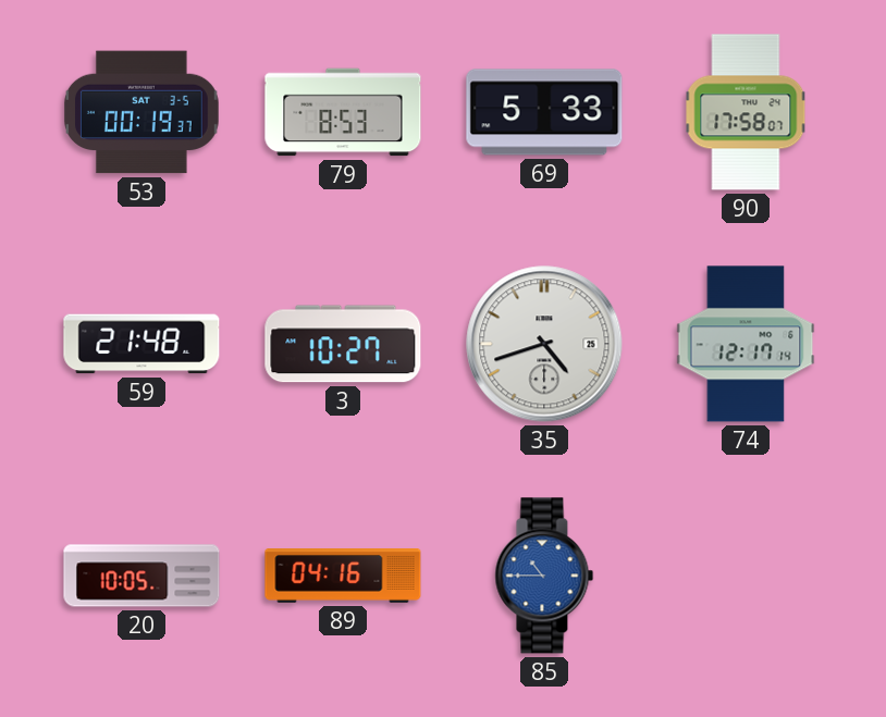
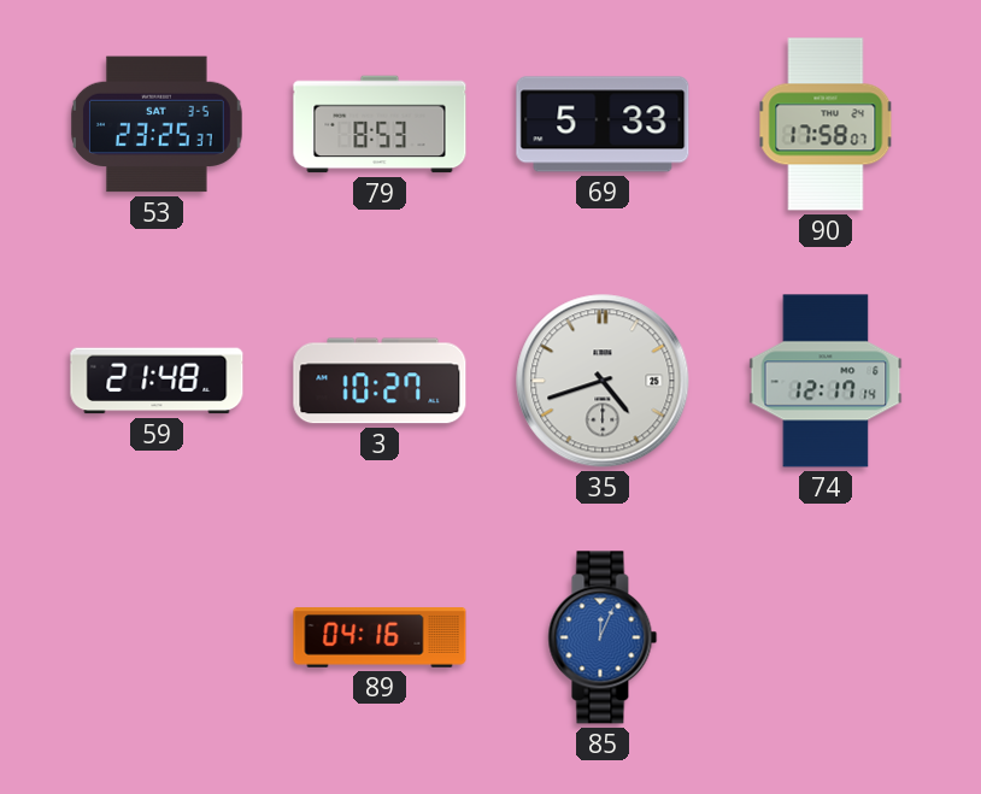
53: 00:19 -> 23:25 (158, 124)
20: 10:05 -> none (141, 576)
85: 10:45 -> 12:04 (603, 637)
